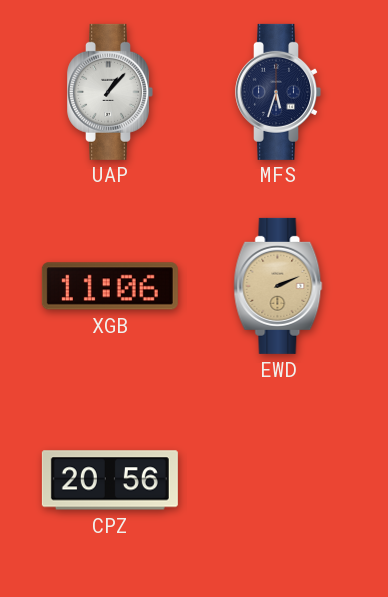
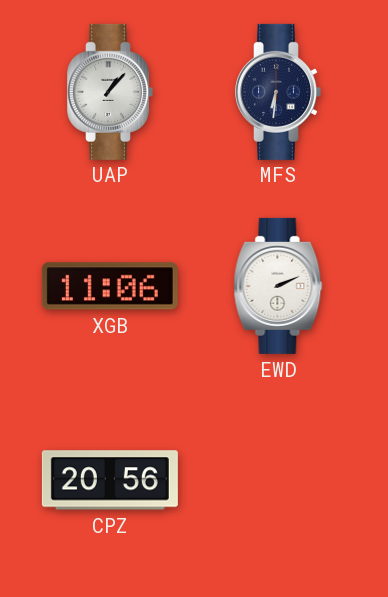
MFS: 5:33 -> 6:31 (278, 92)
EWD dial: champagne -> white (278, 286)
